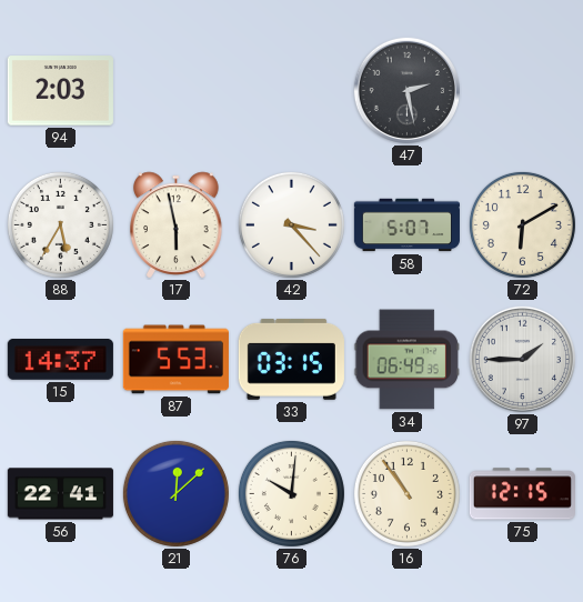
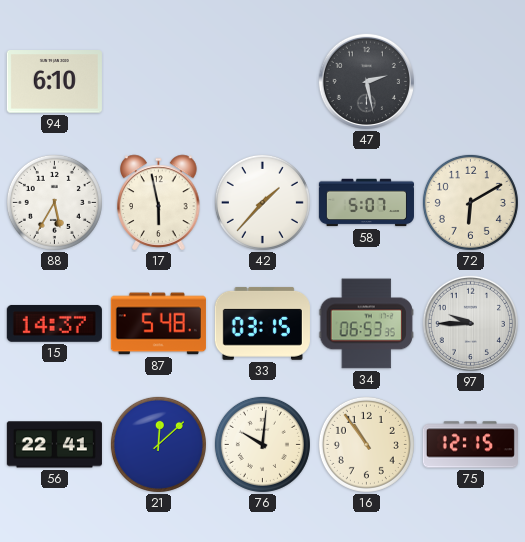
94: 2:03 -> 6:10 (54, 82)
42: 3:23 -> 1:37 (262, 202)
87: 5:53 -> 5:48 (158, 324)
34: 06:49 -> 06:53 (366, 324)
97: 1:45 -> 9:45 (470, 323)
